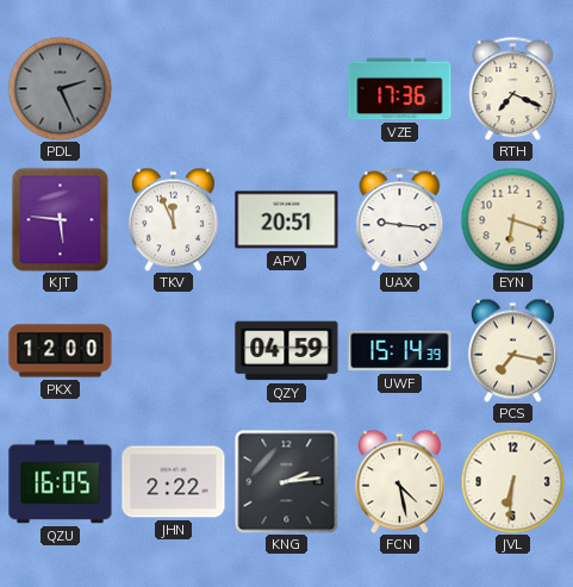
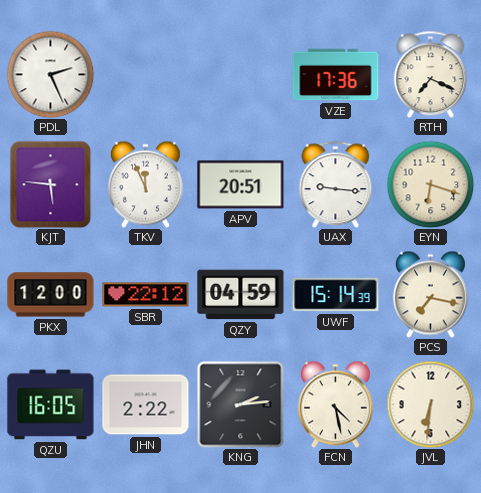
PDL dial: grey -> white (50, 74)
SBR: none -> 22:12 (146, 295)
